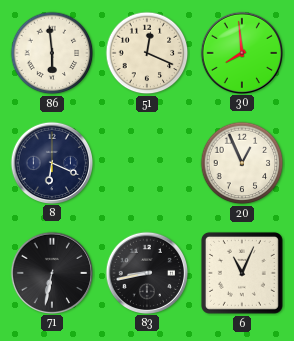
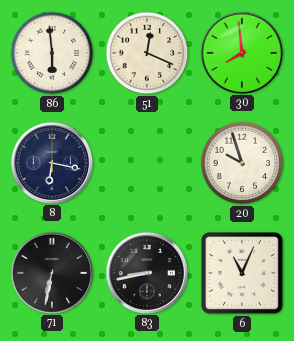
8: 6:19 -> 6:17 (51, 162)
20: 12:56 -> 9:57 (242, 163)
